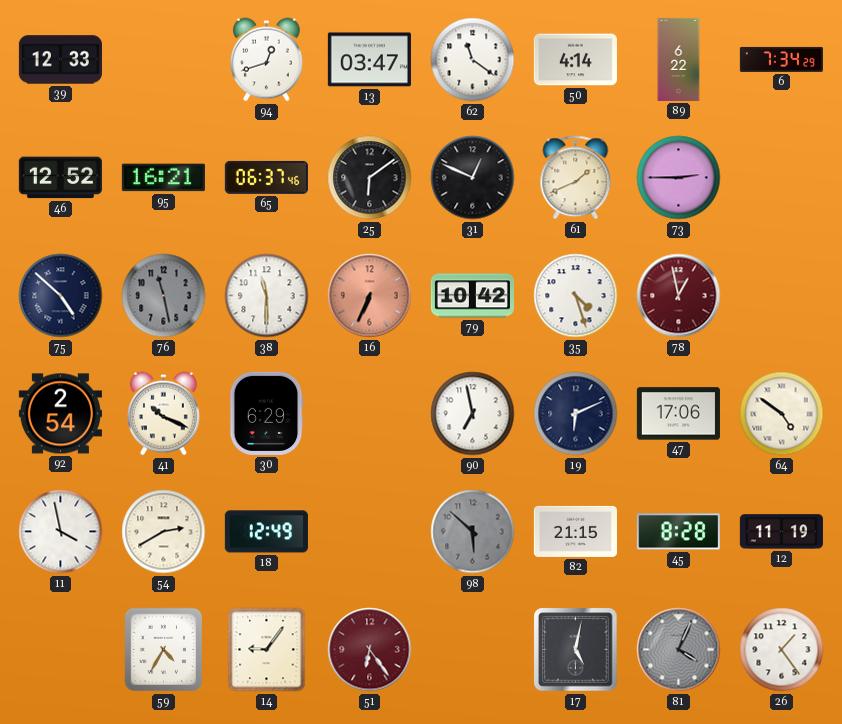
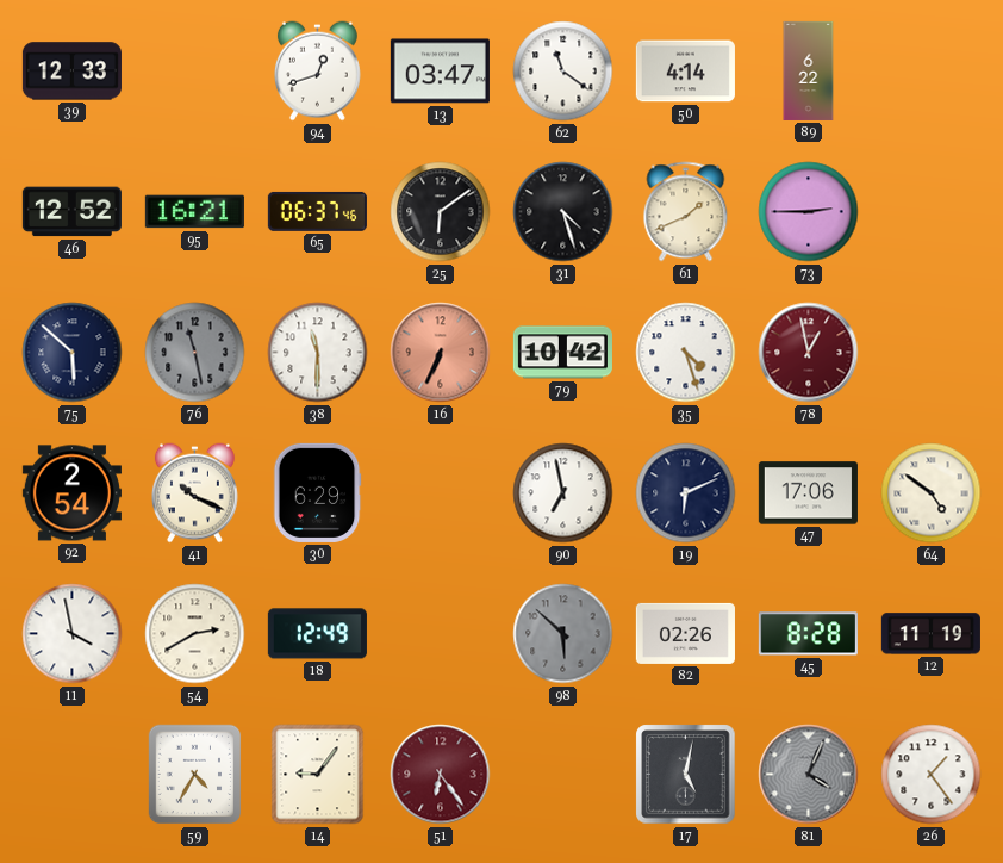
6: 7:34 -> none (781, 59)
31: 12:49 -> 4:27 (563, 212)
75: 4:52 -> 5:52 (73, 353)
82: 21:15 -> 02:26 (685, 633)
